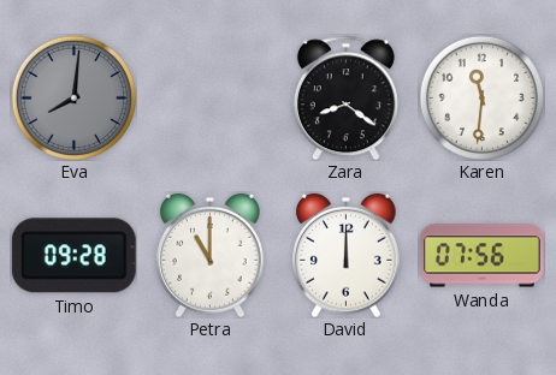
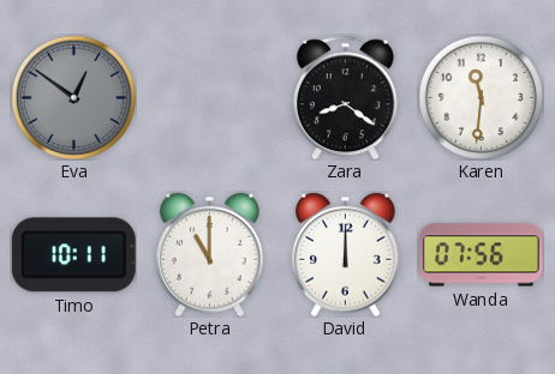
Eva: 8:01 -> 12:51 (73, 97)
Timo: 09:28 -> 10:11 (73, 255)
